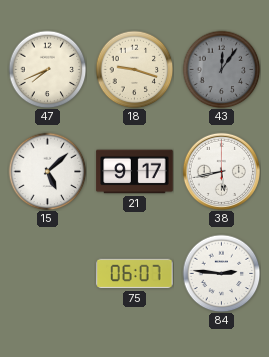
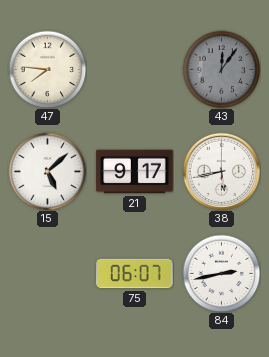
47: 7:41 -> 7:46 (47, 69)
18: 9:18 -> none (134, 69)
84: 2:46 -> 2:43 (221, 273)
